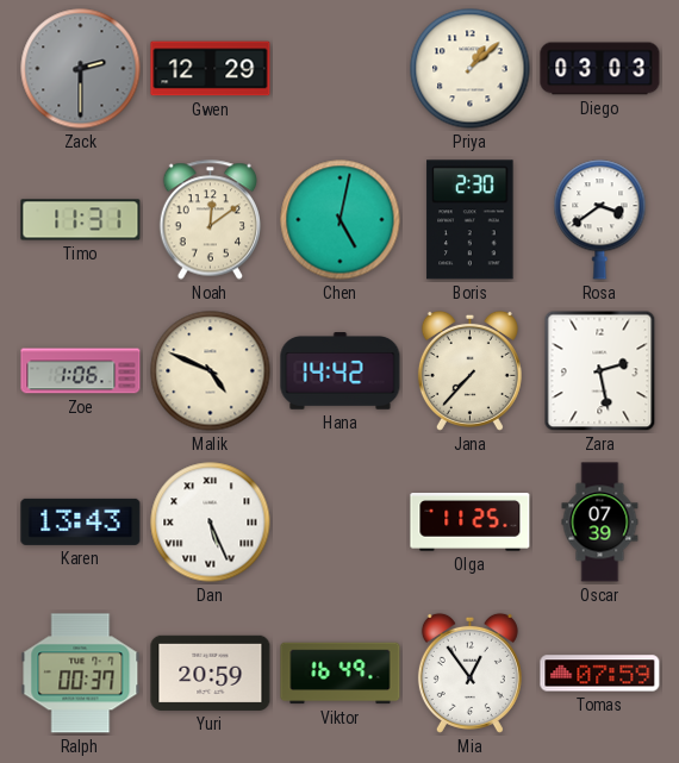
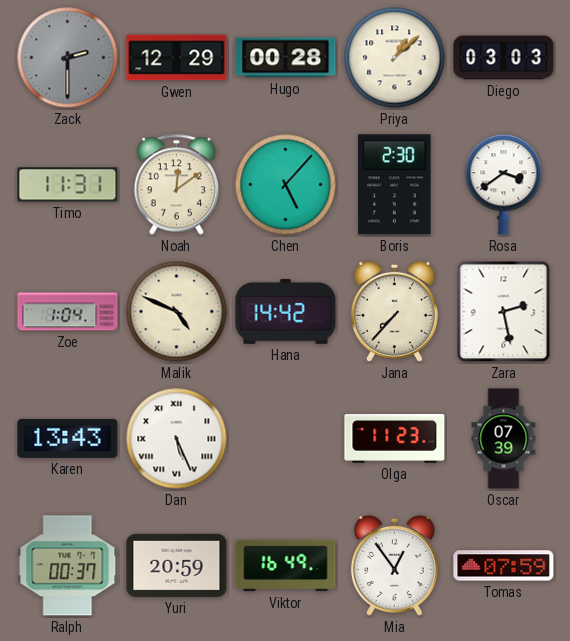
Hugo: none -> 00:28 (286, 58)
Chen: 5:02 -> 5:07 (286, 185)
Zoe: 1:06 -> 1:04 (68, 312)
Olga: 11:25 -> 11:23 (395, 439)
